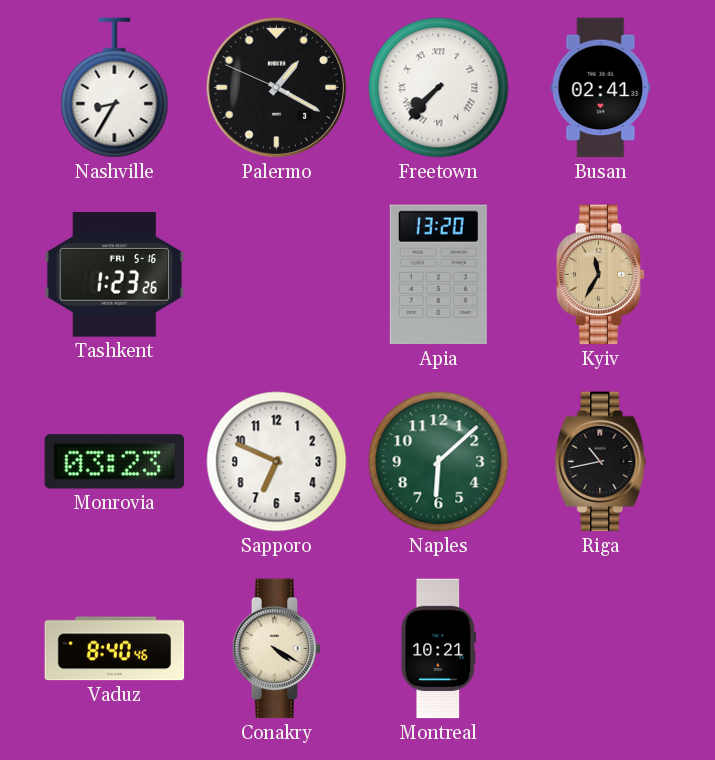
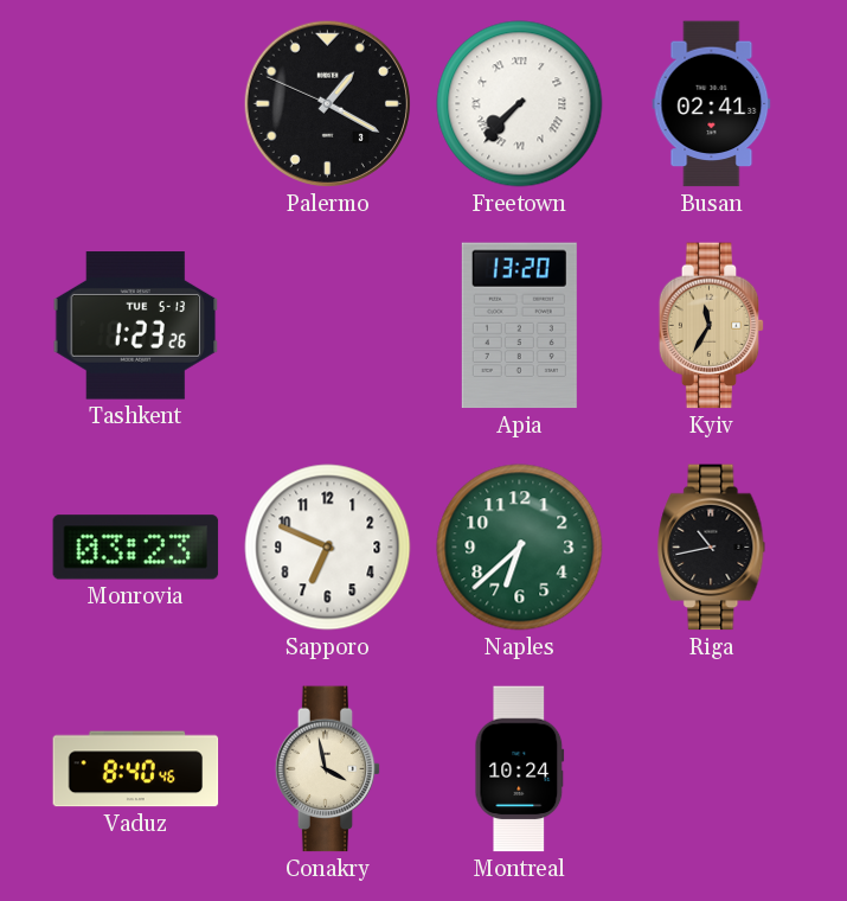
Nashville: 8:35 -> none (115, 88)
Tashkent date: FRI 5-16 -> TUE 5-13 (136, 326)
Naples: 6:08 -> 6:38 (520, 548)
Conakry: 4:20 -> 3:58 (328, 769)
Montreal: 10:21 -> 10:24 (520, 769)
